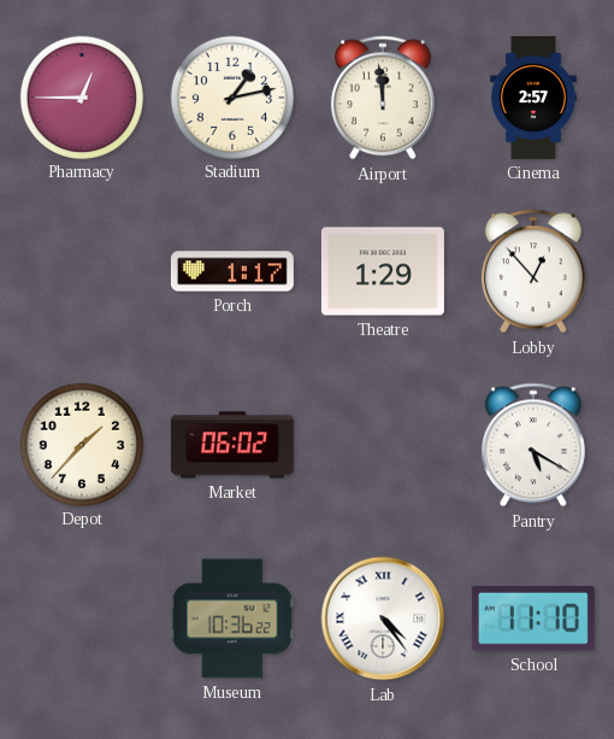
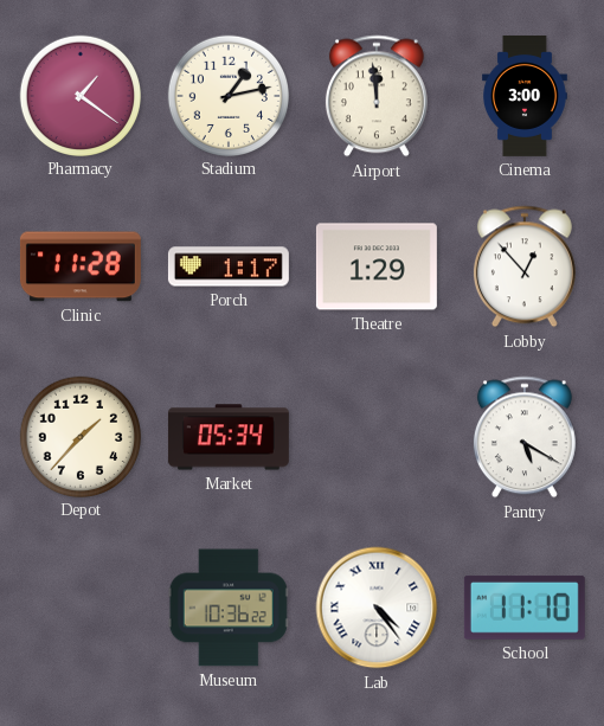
Pharmacy: 12:45 -> 1:21 (79, 95)
Cinema: 2:57 -> 3:00 (525, 96)
Clinic: none -> 11:28 (81, 266)
Market: 06:02 -> 05:34 (229, 437)
